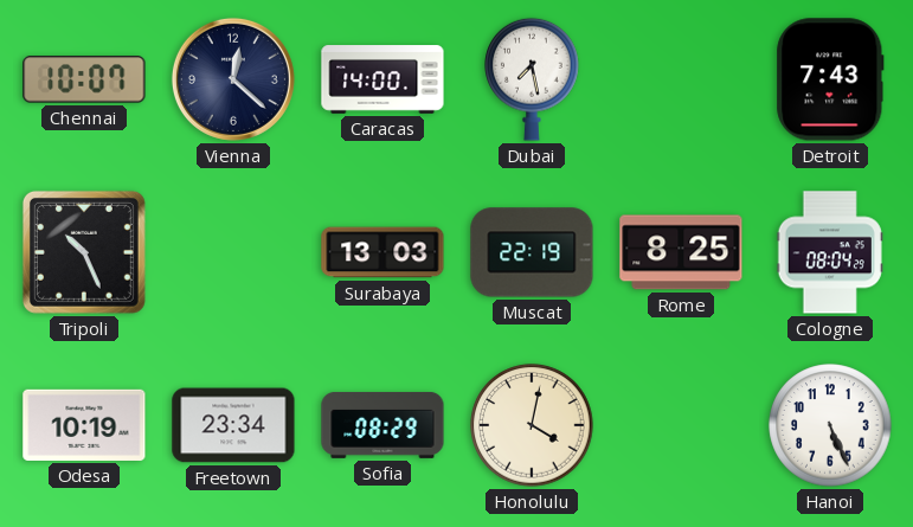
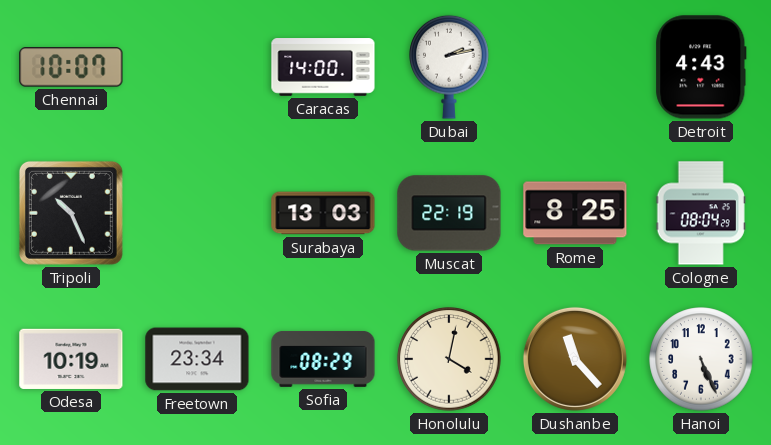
Vienna: 12:22 -> none (233, 79)
Dubai: 7:28 -> 2:13 (449, 67)
Detroit: 7:43 -> 4:43 (701, 67)
Dushanbe: none -> 11:23 (575, 359)
